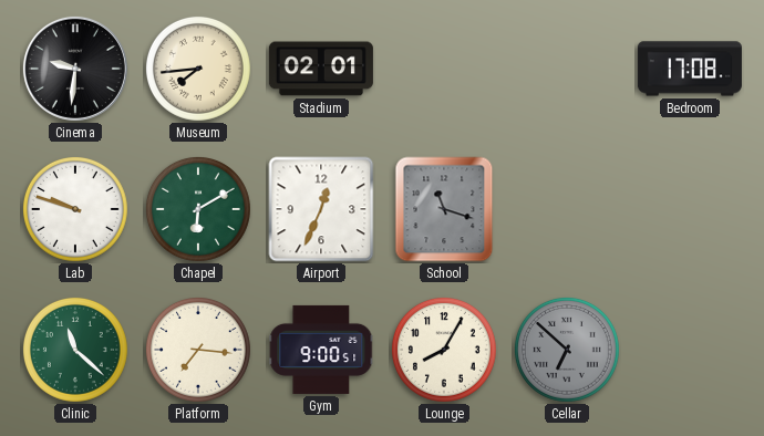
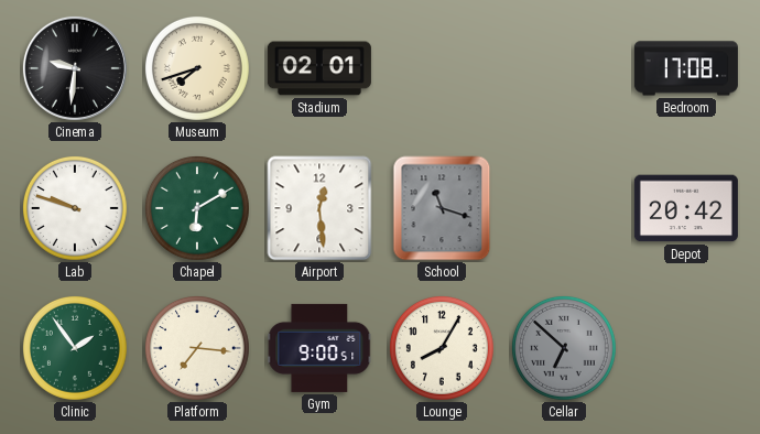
Museum: 7:44 -> 7:42 (197, 68)
Airport: 12:34 -> 12:29 (319, 208)
Depot: none -> 20:42 (686, 208)
Clinic: 11:22 -> 1:54 (75, 348)
